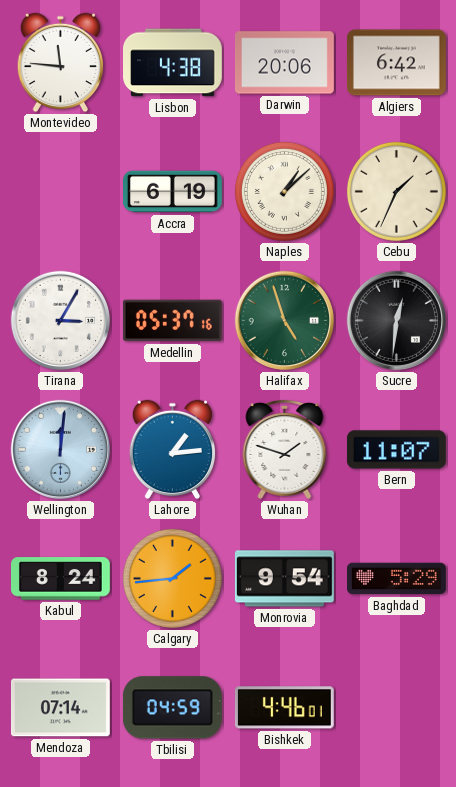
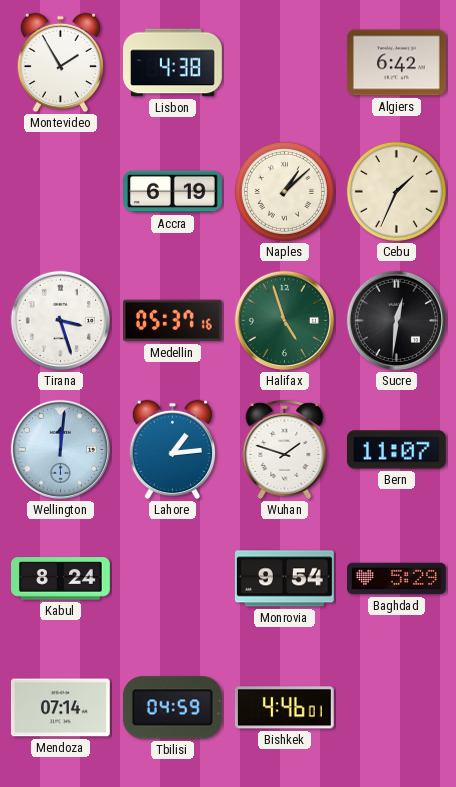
Montevideo: 11:46 -> 1:55 (60, 63)
Darwin: 20:06 -> none (285, 63)
Tirana: 3:05 -> 3:27 (60, 320)
Calgary: 1:44 -> none (172, 578)
